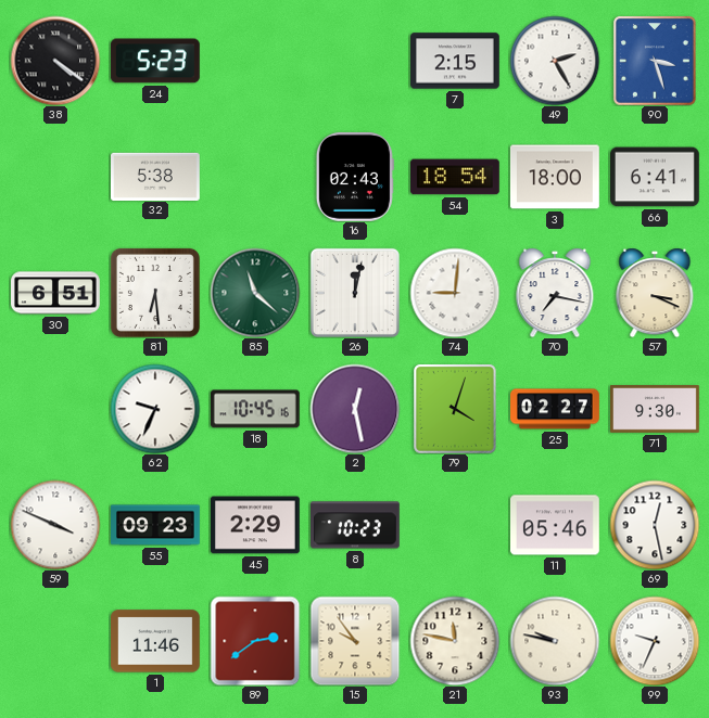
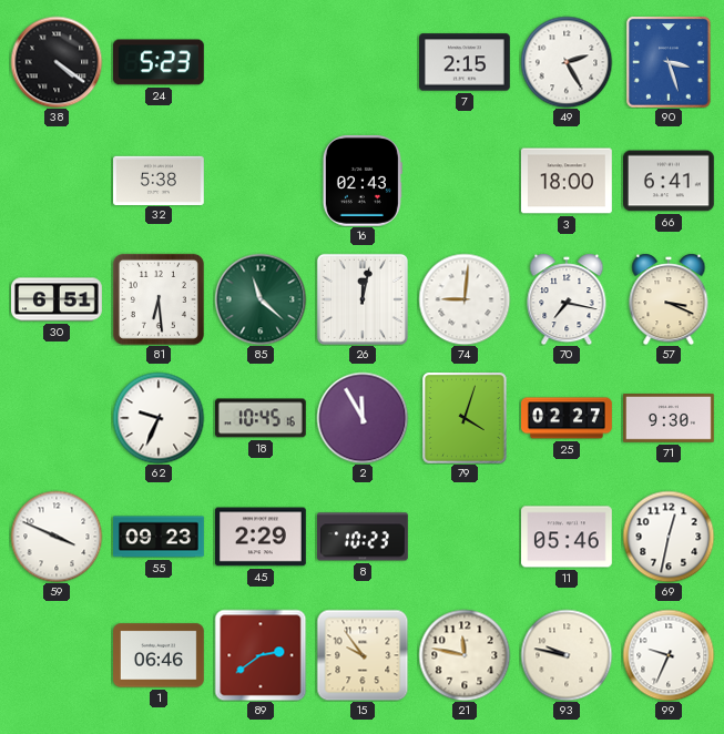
54: 18:54 -> none (456, 177)
2: 12:28 -> 11:55 (363, 418)
69: 12:28 -> 12:32 (669, 537)
1: 11:46 -> 06:46 (160, 655)
